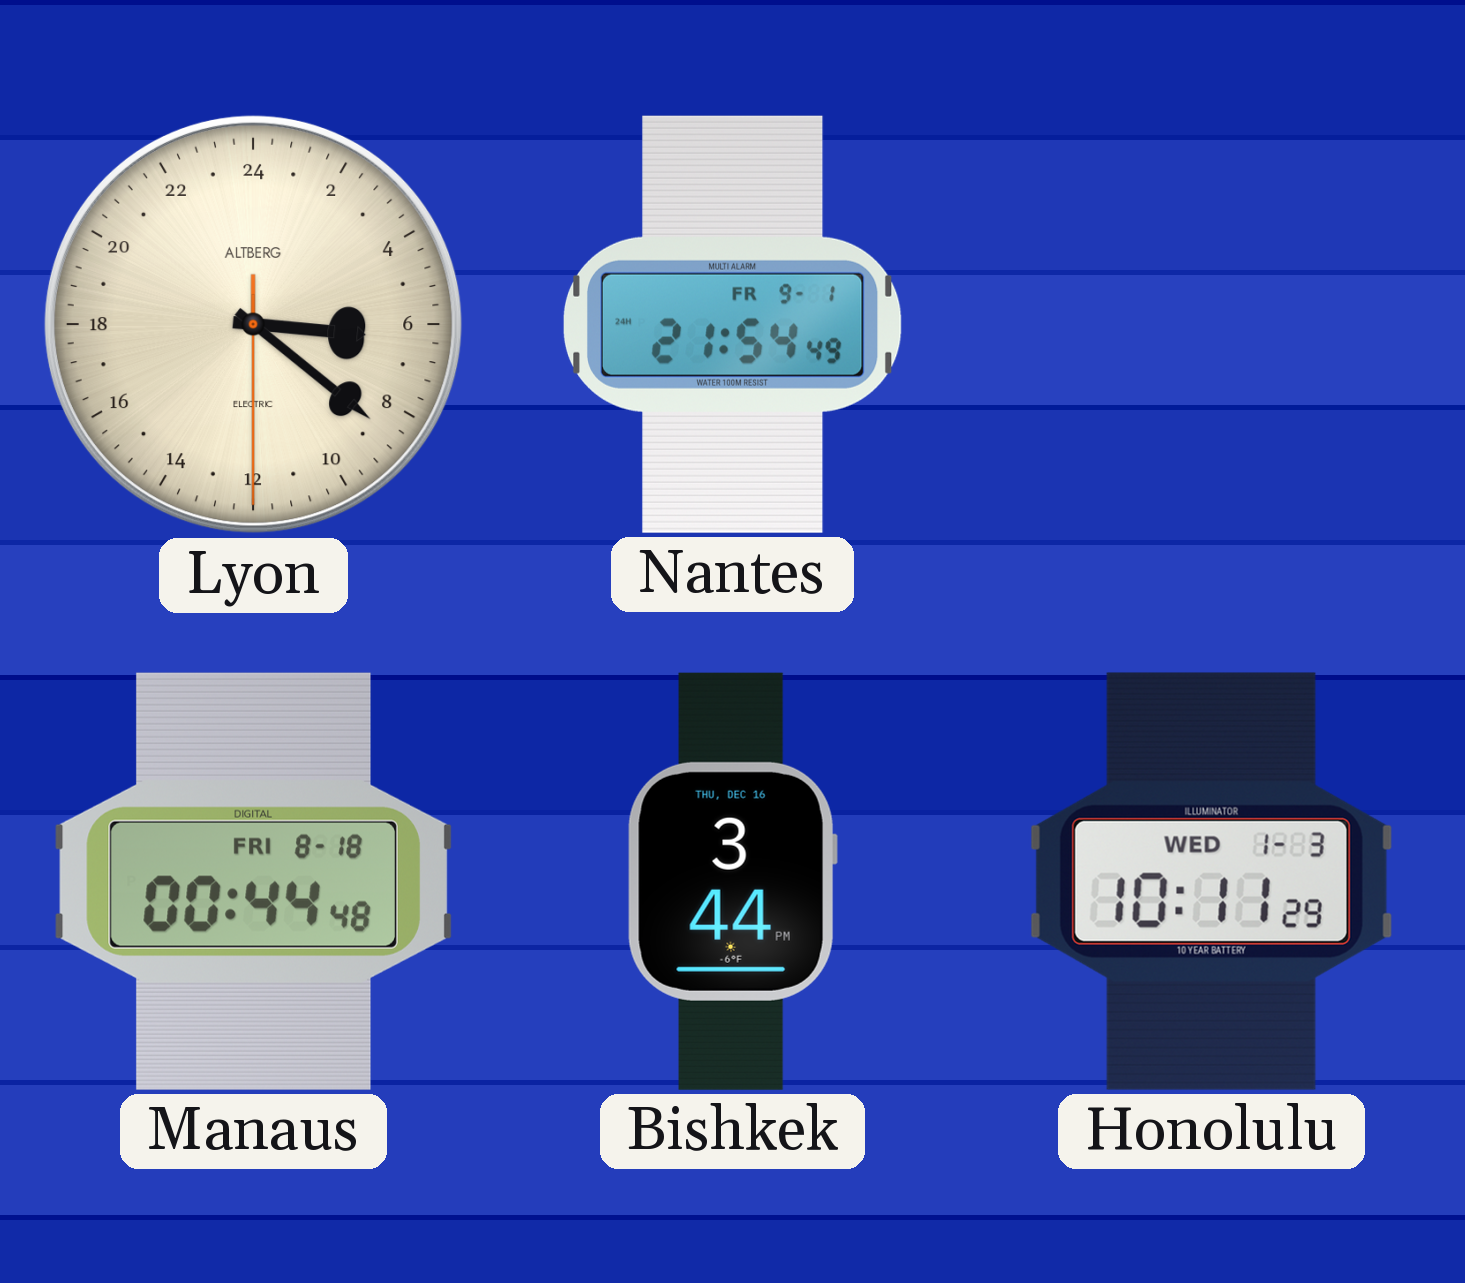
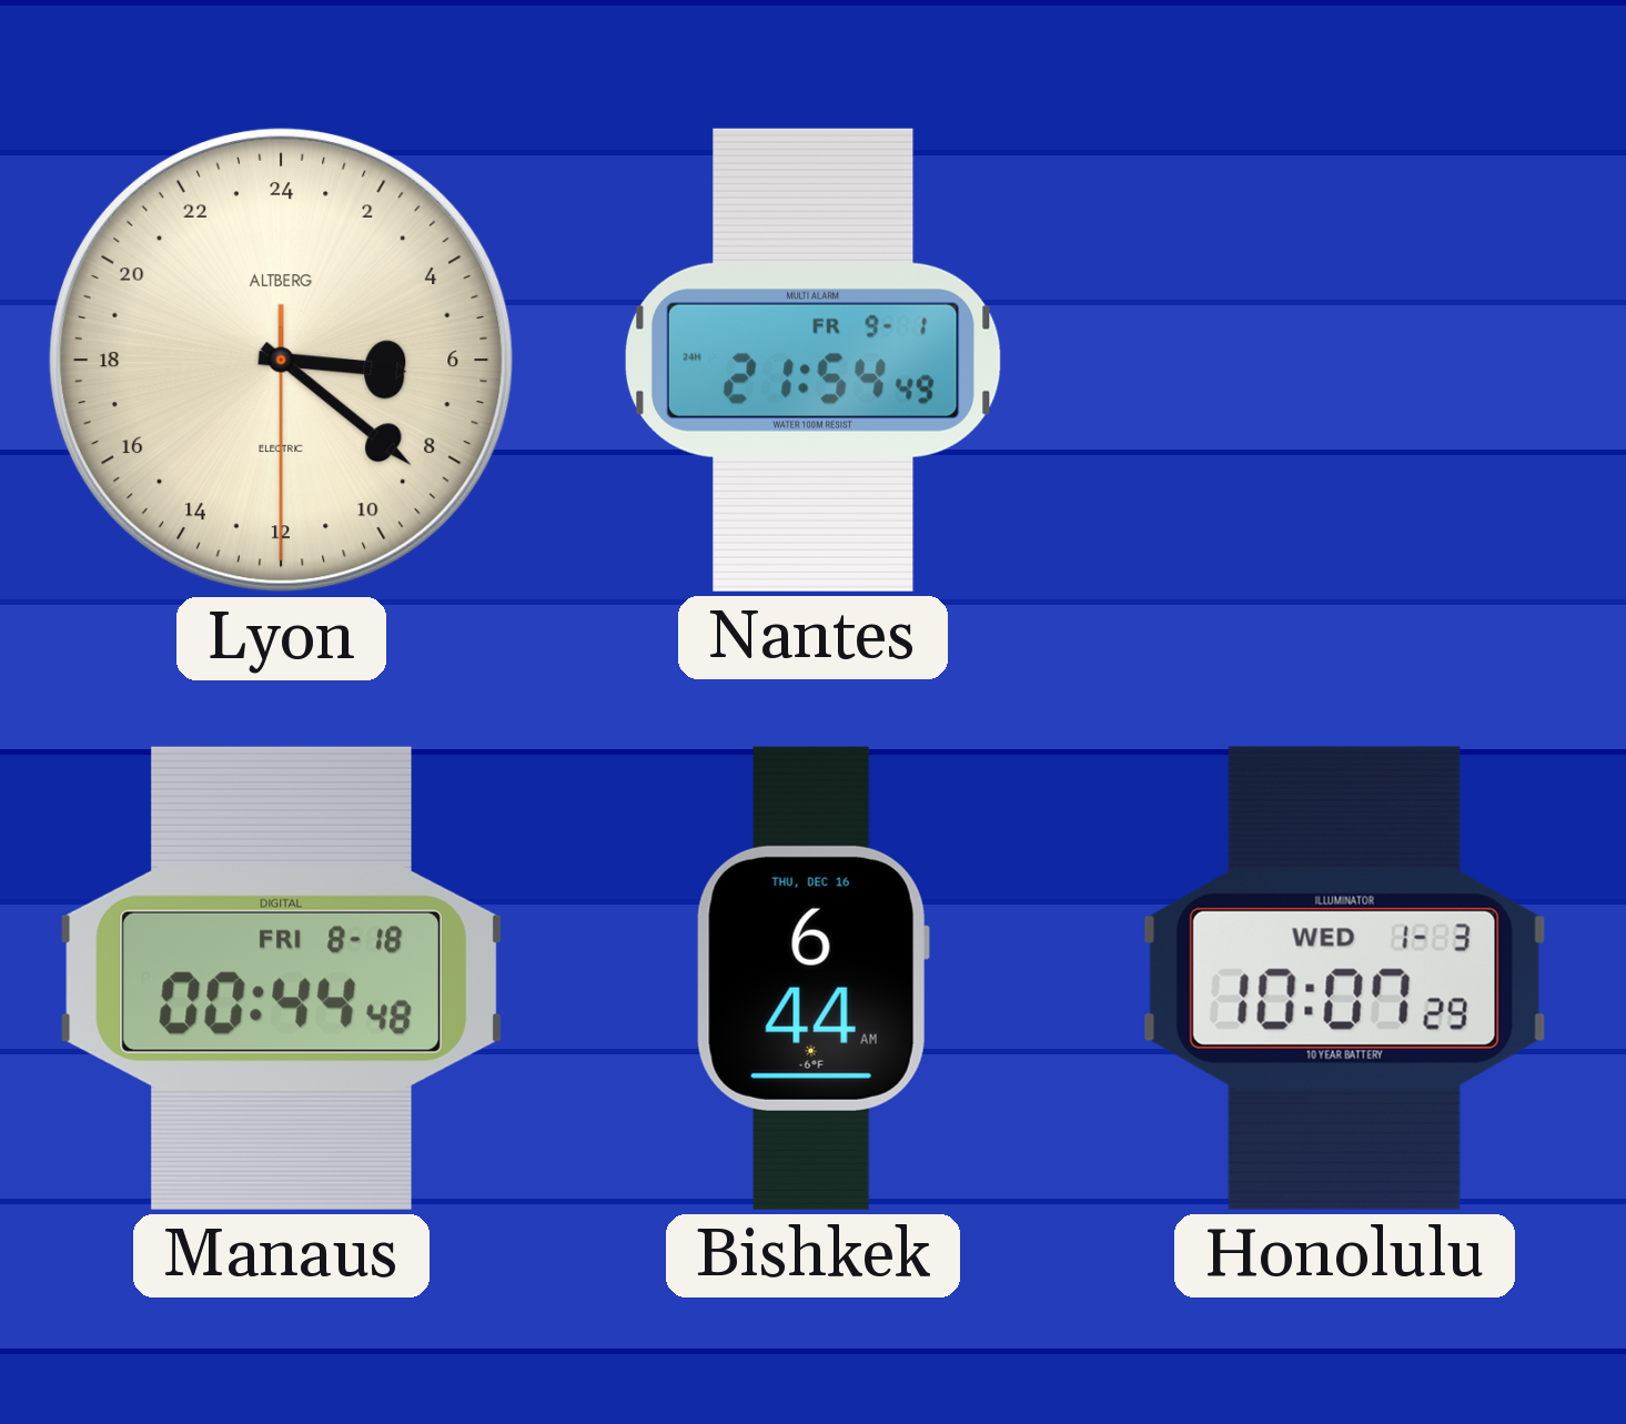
Bishkek: 3:44 -> 6:44 (812, 978)
Honolulu: 10:11 -> 10:07 (1344, 978)
